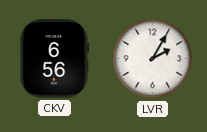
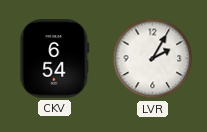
CKV: 6:56 -> 6:54 (55, 59)
